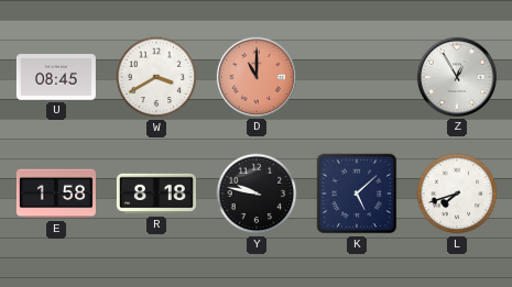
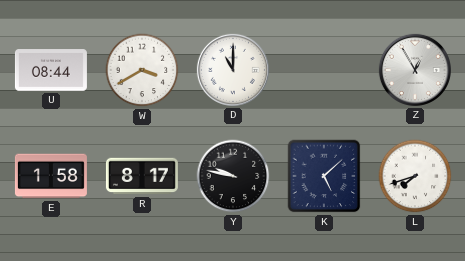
U: 08:45 -> 08:44 (51, 70)
D dial: salmon -> white (233, 70)
R: 8:18 -> 8:17 (142, 176)
